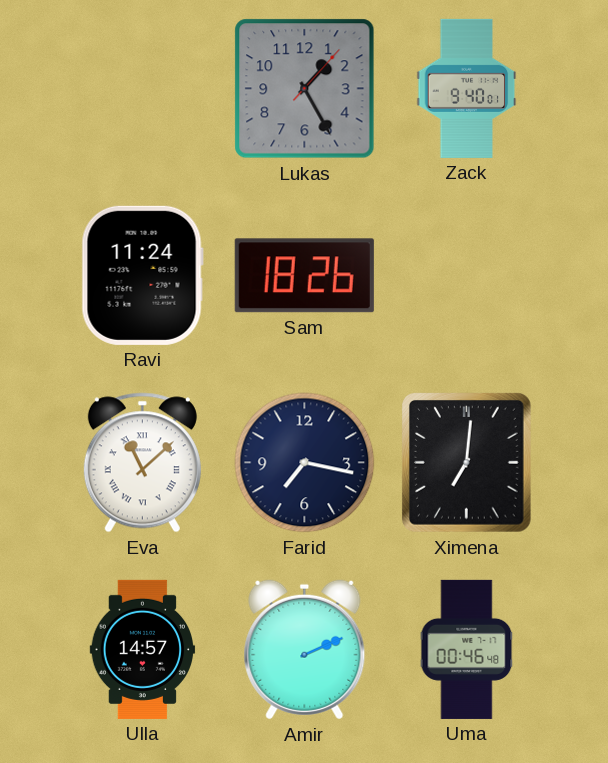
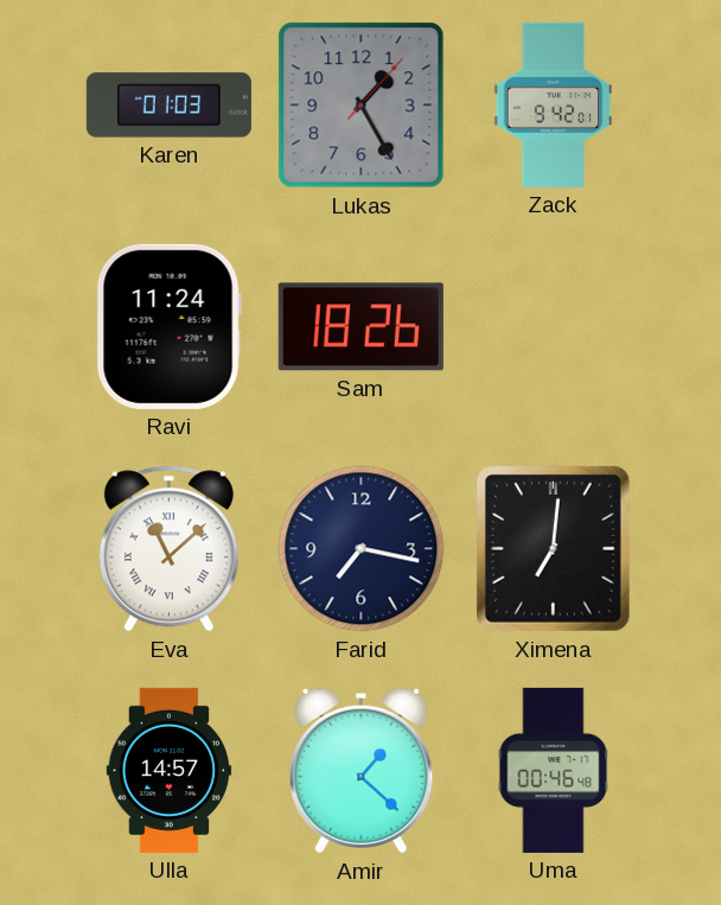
Karen: none -> 01:03 (168, 106)
Zack: 9:40 -> 9:42 (554, 104)
Amir: 2:11 -> 1:22 (362, 771)
